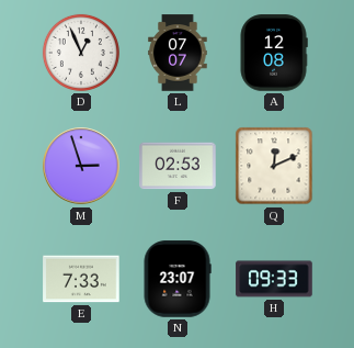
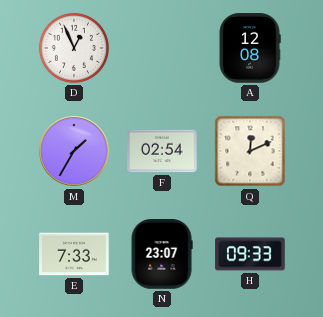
L: 07:07 -> none (178, 53)
M: 2:57 -> 1:35 (74, 151)
F: 02:53 -> 02:54 (162, 151)
